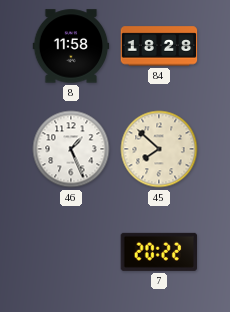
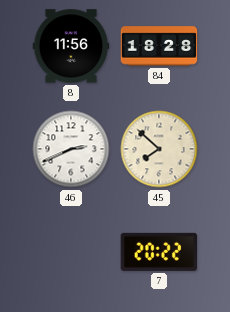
8: 11:58 -> 11:56 (71, 46)
46: 1:26 -> 2:41 (71, 149)
